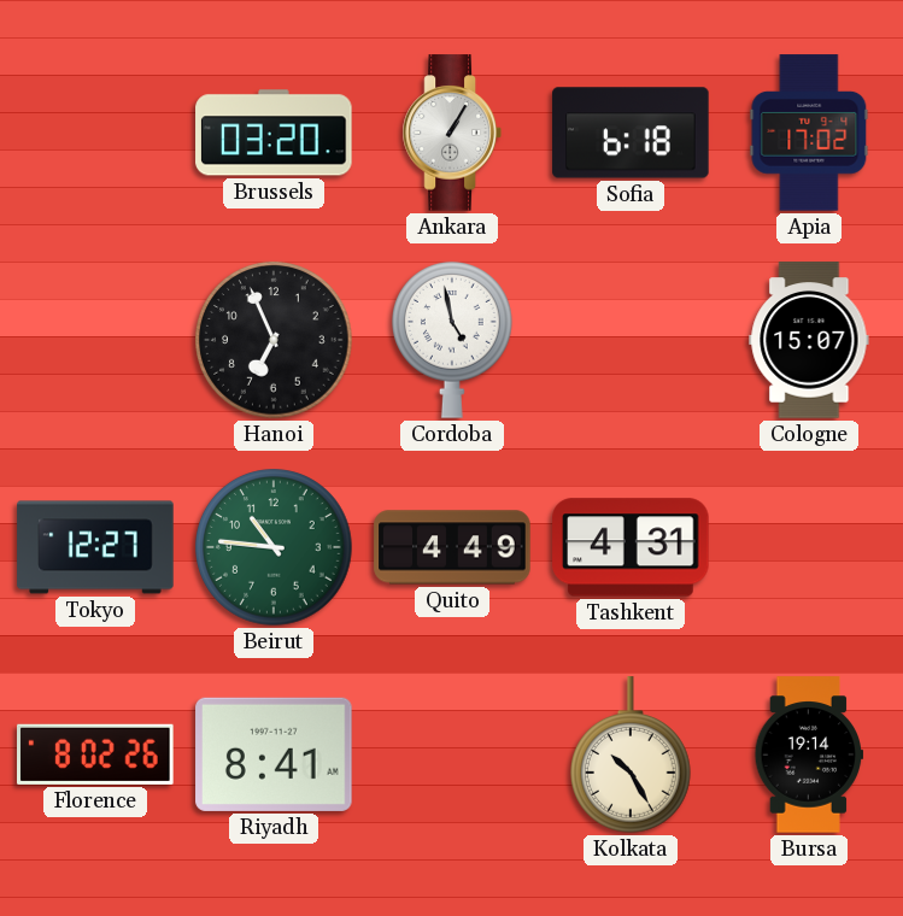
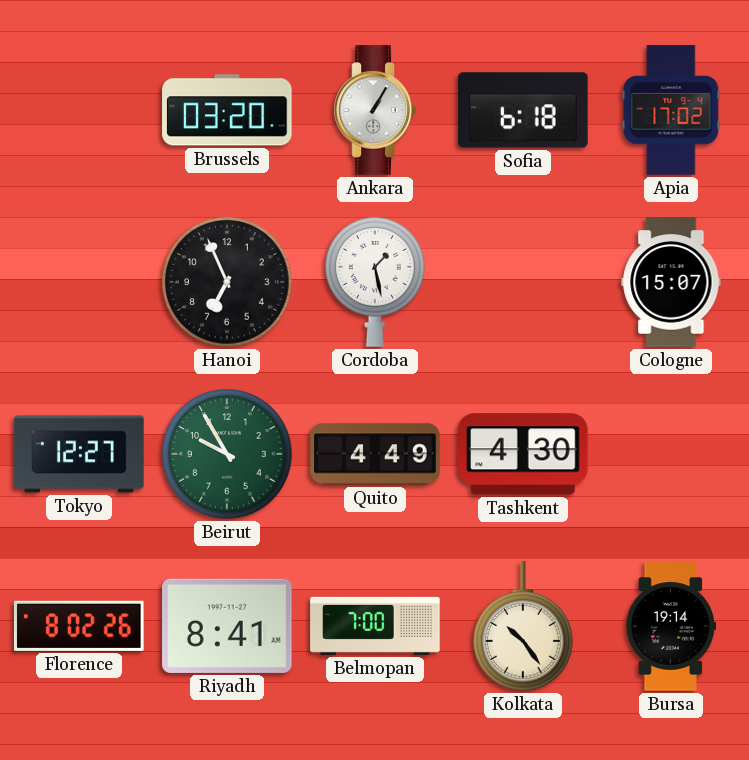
Cordoba: 4:58 -> 1:28 (376, 282)
Beirut: 10:46 -> 9:55 (227, 454)
Tashkent: 4:31 -> 4:30 (523, 454)
Belmopan: none -> 7:00 (375, 626)
Kolkata: 10:25 -> 10:24 (524, 626)
